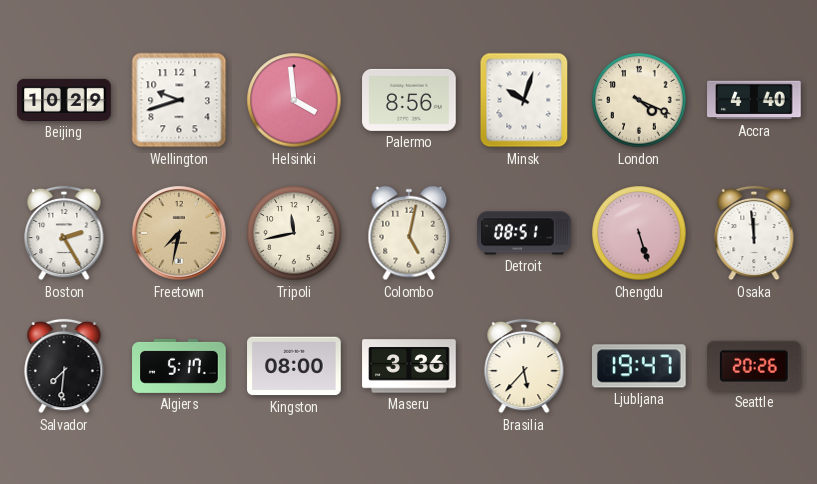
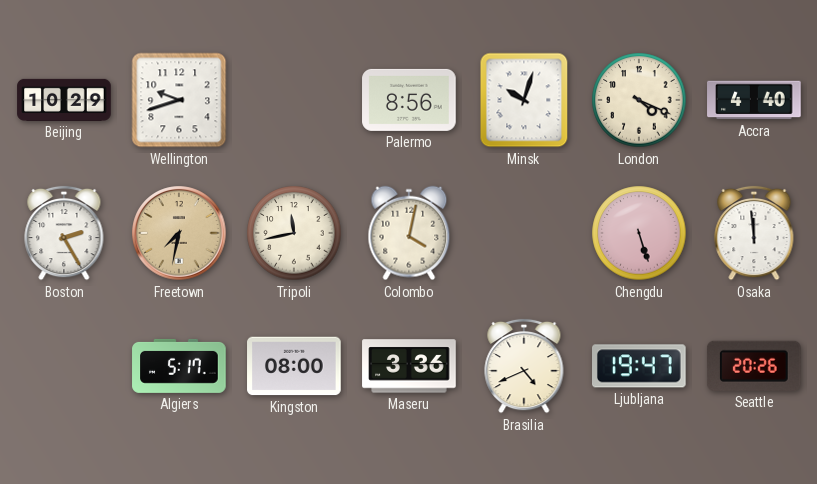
Helsinki: 3:59 -> none (294, 100)
Colombo: 5:02 -> 4:02 (409, 233)
Detroit: 08:51 -> none (524, 233)
Salvador: 7:31 -> none (64, 366)
Brasilia: 5:37 -> 4:41 (524, 366)
